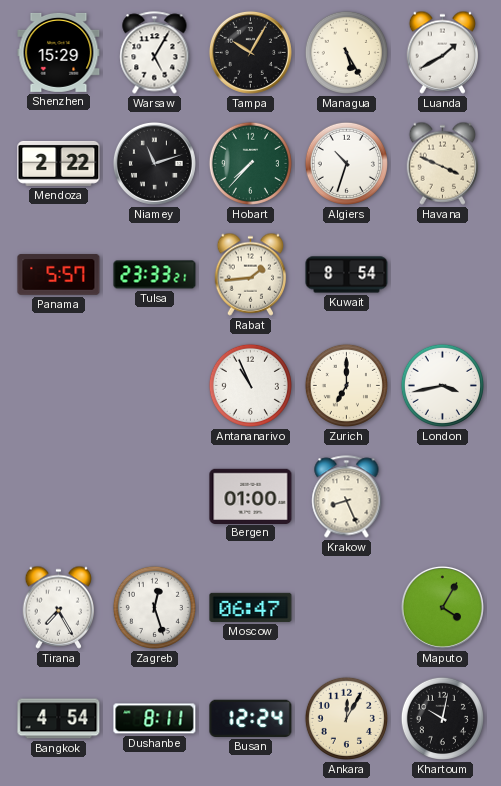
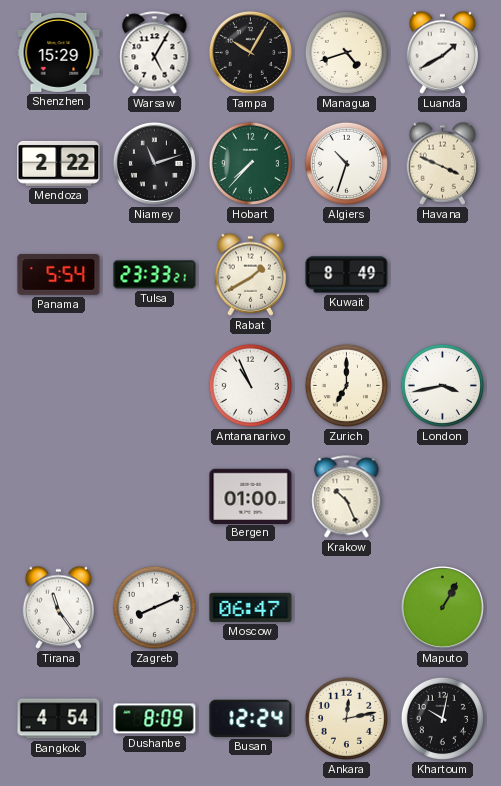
Managua: 5:25 -> 4:42 (346, 52)
Panama: 5:57 -> 5:54 (59, 275)
Rabat: 1:44 -> 1:40 (251, 274)
Kuwait: 8:54 -> 8:49 (347, 275)
Krakow: 8:26 -> 10:26 (347, 497)
Tirana: 7:25 -> 11:24 (59, 607)
Zagreb: 12:27 -> 8:11 (154, 607)
Maputo: 4:05 -> 1:05 (442, 607)
Dushanbe: 8:11 -> 8:09 (155, 719)
Ankara: 12:05 -> 12:13 (346, 718)
